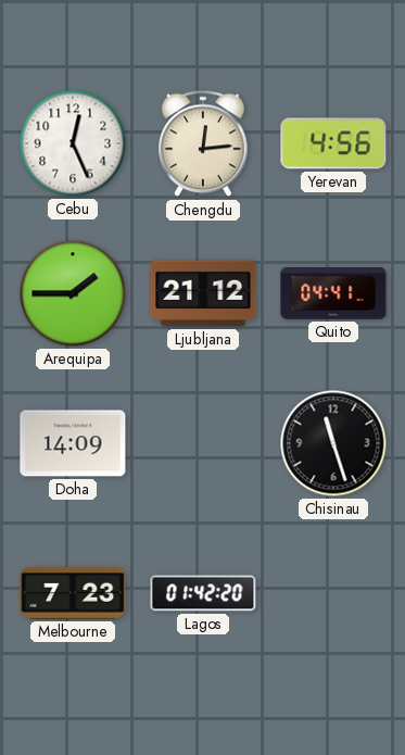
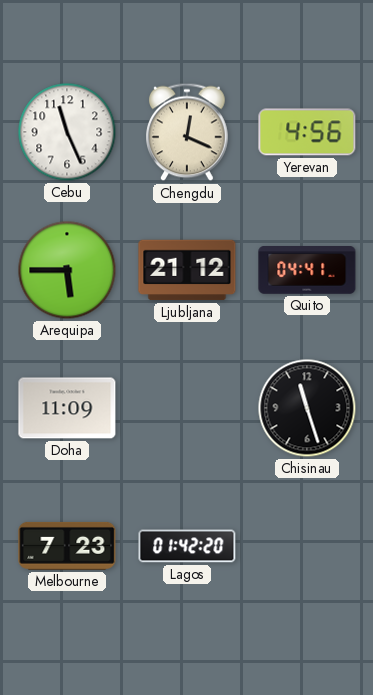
Cebu: 12:26 -> 11:26 (67, 132)
Chengdu: 12:14 -> 12:19 (187, 132)
Arequipa: 1:45 -> 5:45 (67, 270)
Doha: 14:09 -> 11:09 (67, 408)
